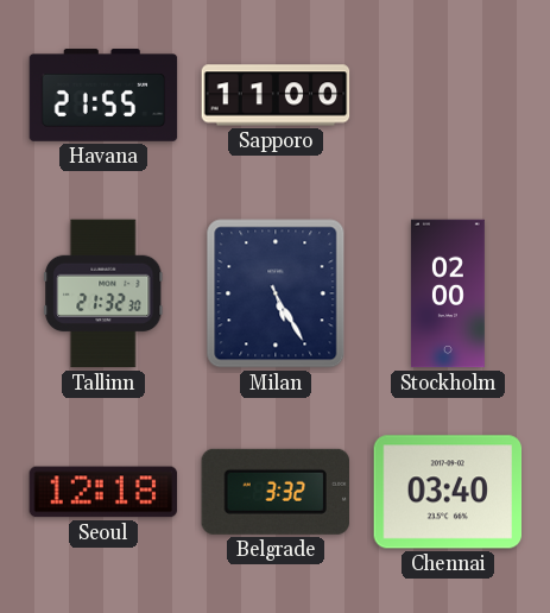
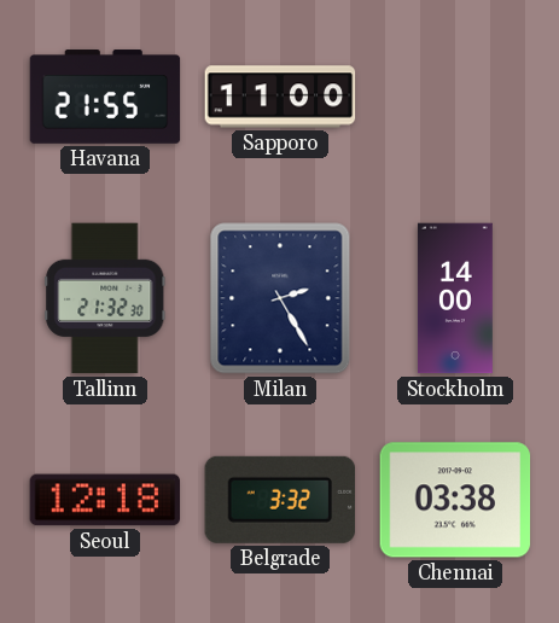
Milan: 5:25 -> 2:25 (280, 298)
Stockholm: 02:00 -> 14:00 (455, 298)
Chennai: 03:40 -> 03:38 (455, 500)
